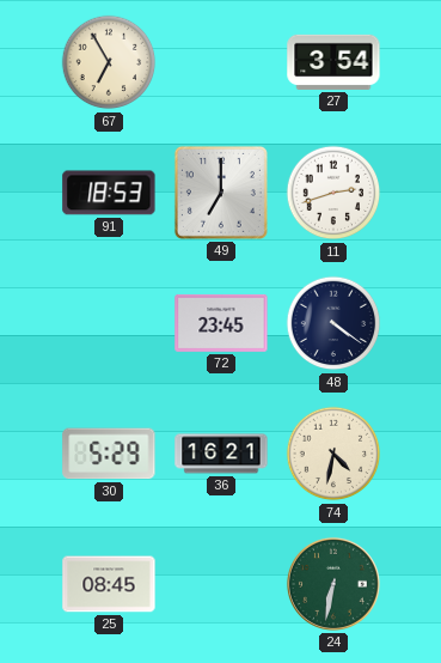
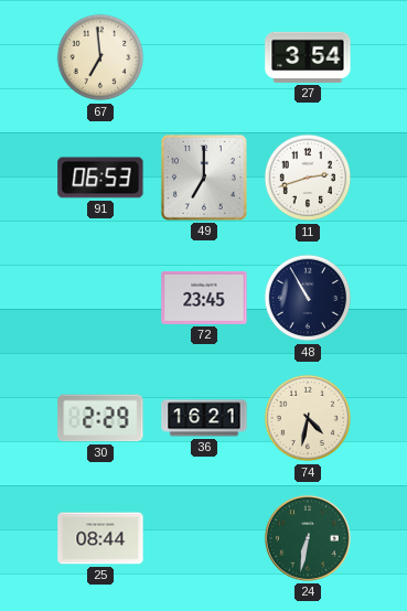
67: 6:55 -> 6:59 (100, 57)
91: 18:53 -> 06:53 (100, 178)
48: 4:21 -> 10:55 (308, 298)
30: 5:29 -> 2:29 (100, 418)
25: 08:45 -> 08:44 (100, 538)
